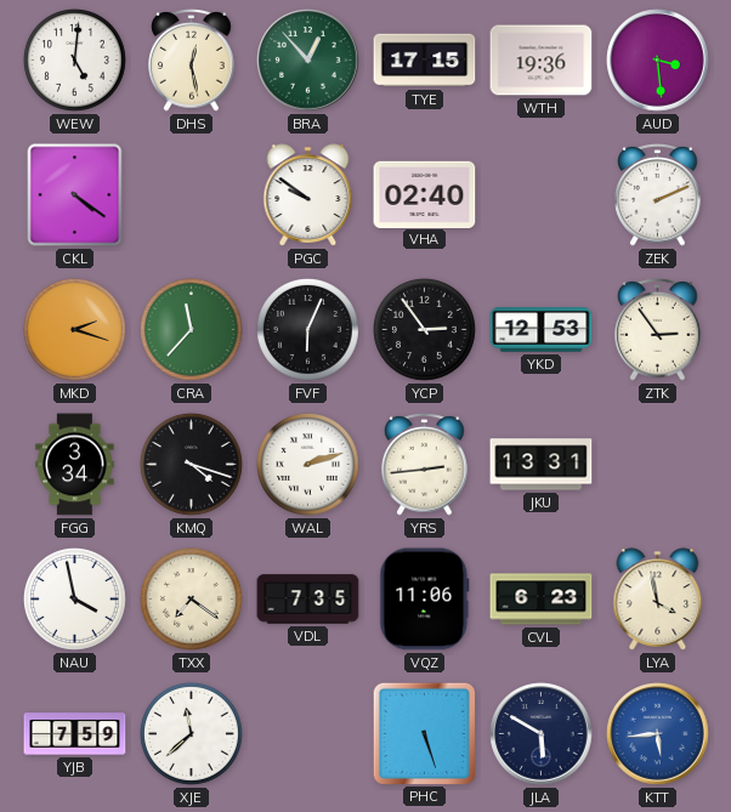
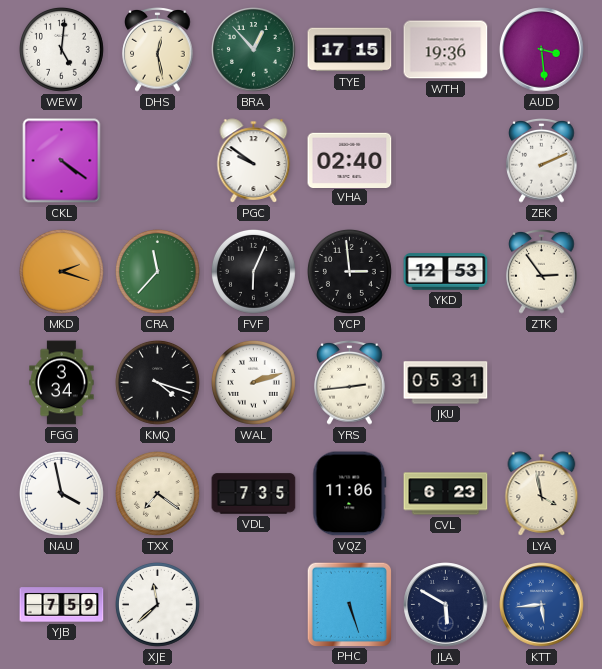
YCP: 2:54 -> 2:59 (350, 272)
JKU: 13:31 -> 05:31 (446, 383)
